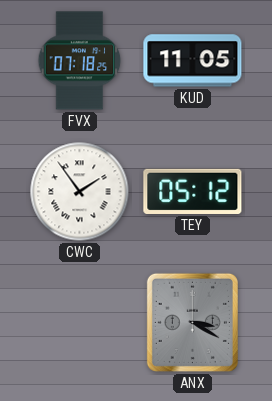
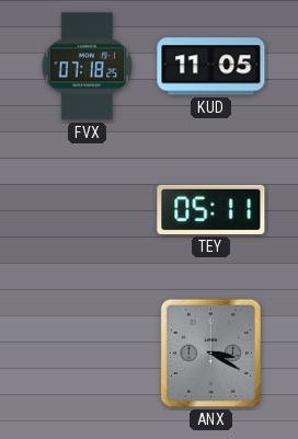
CWC: 1:54 -> none (80, 192)
TEY: 05:12 -> 05:11 (211, 209)
